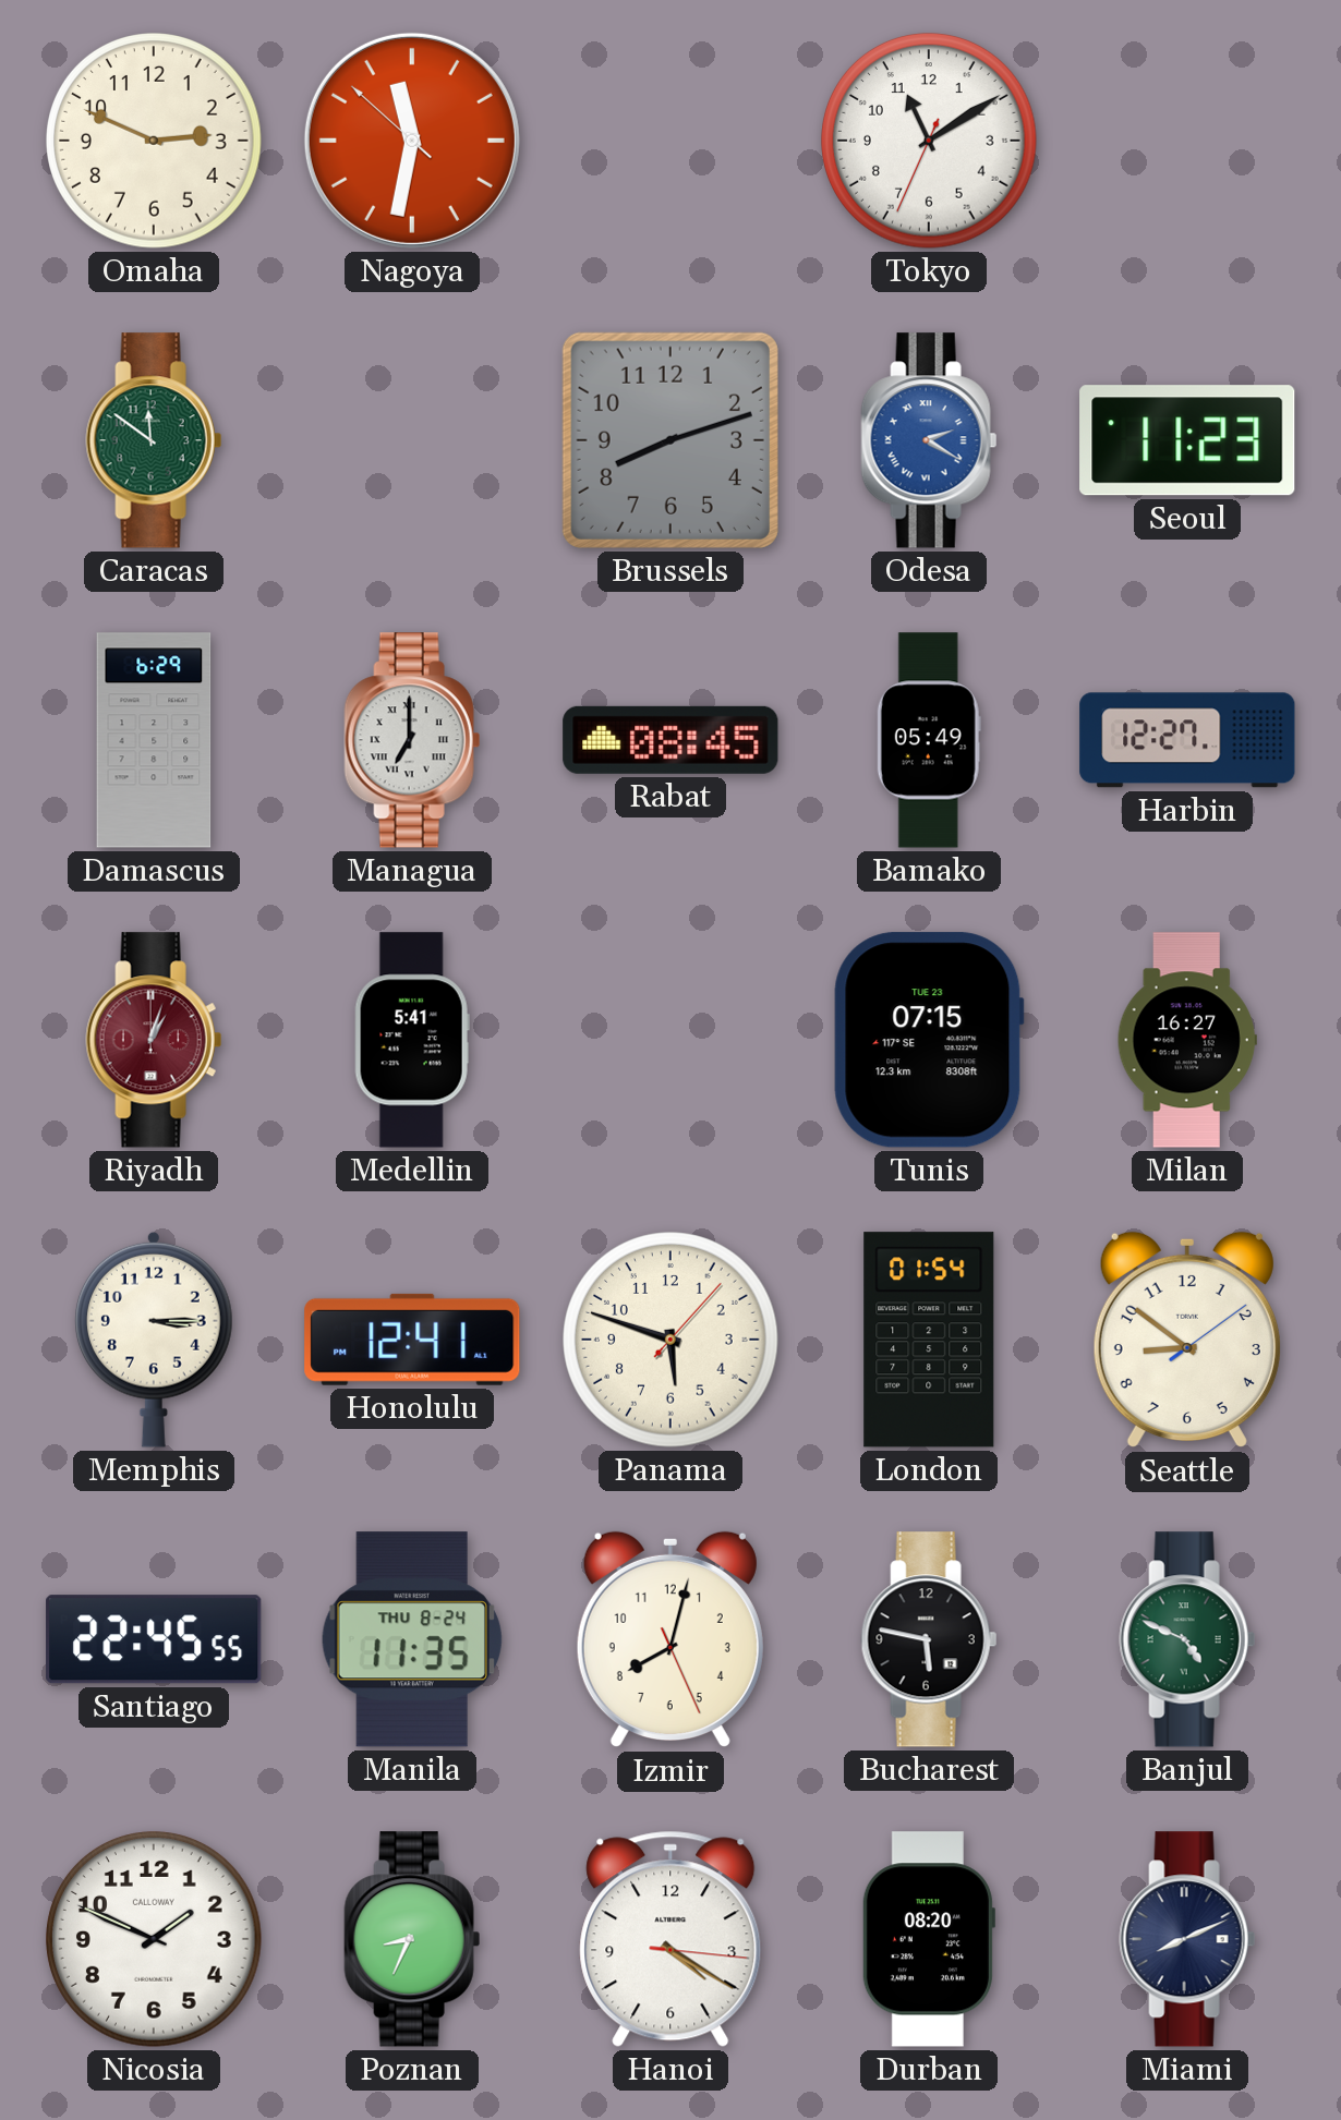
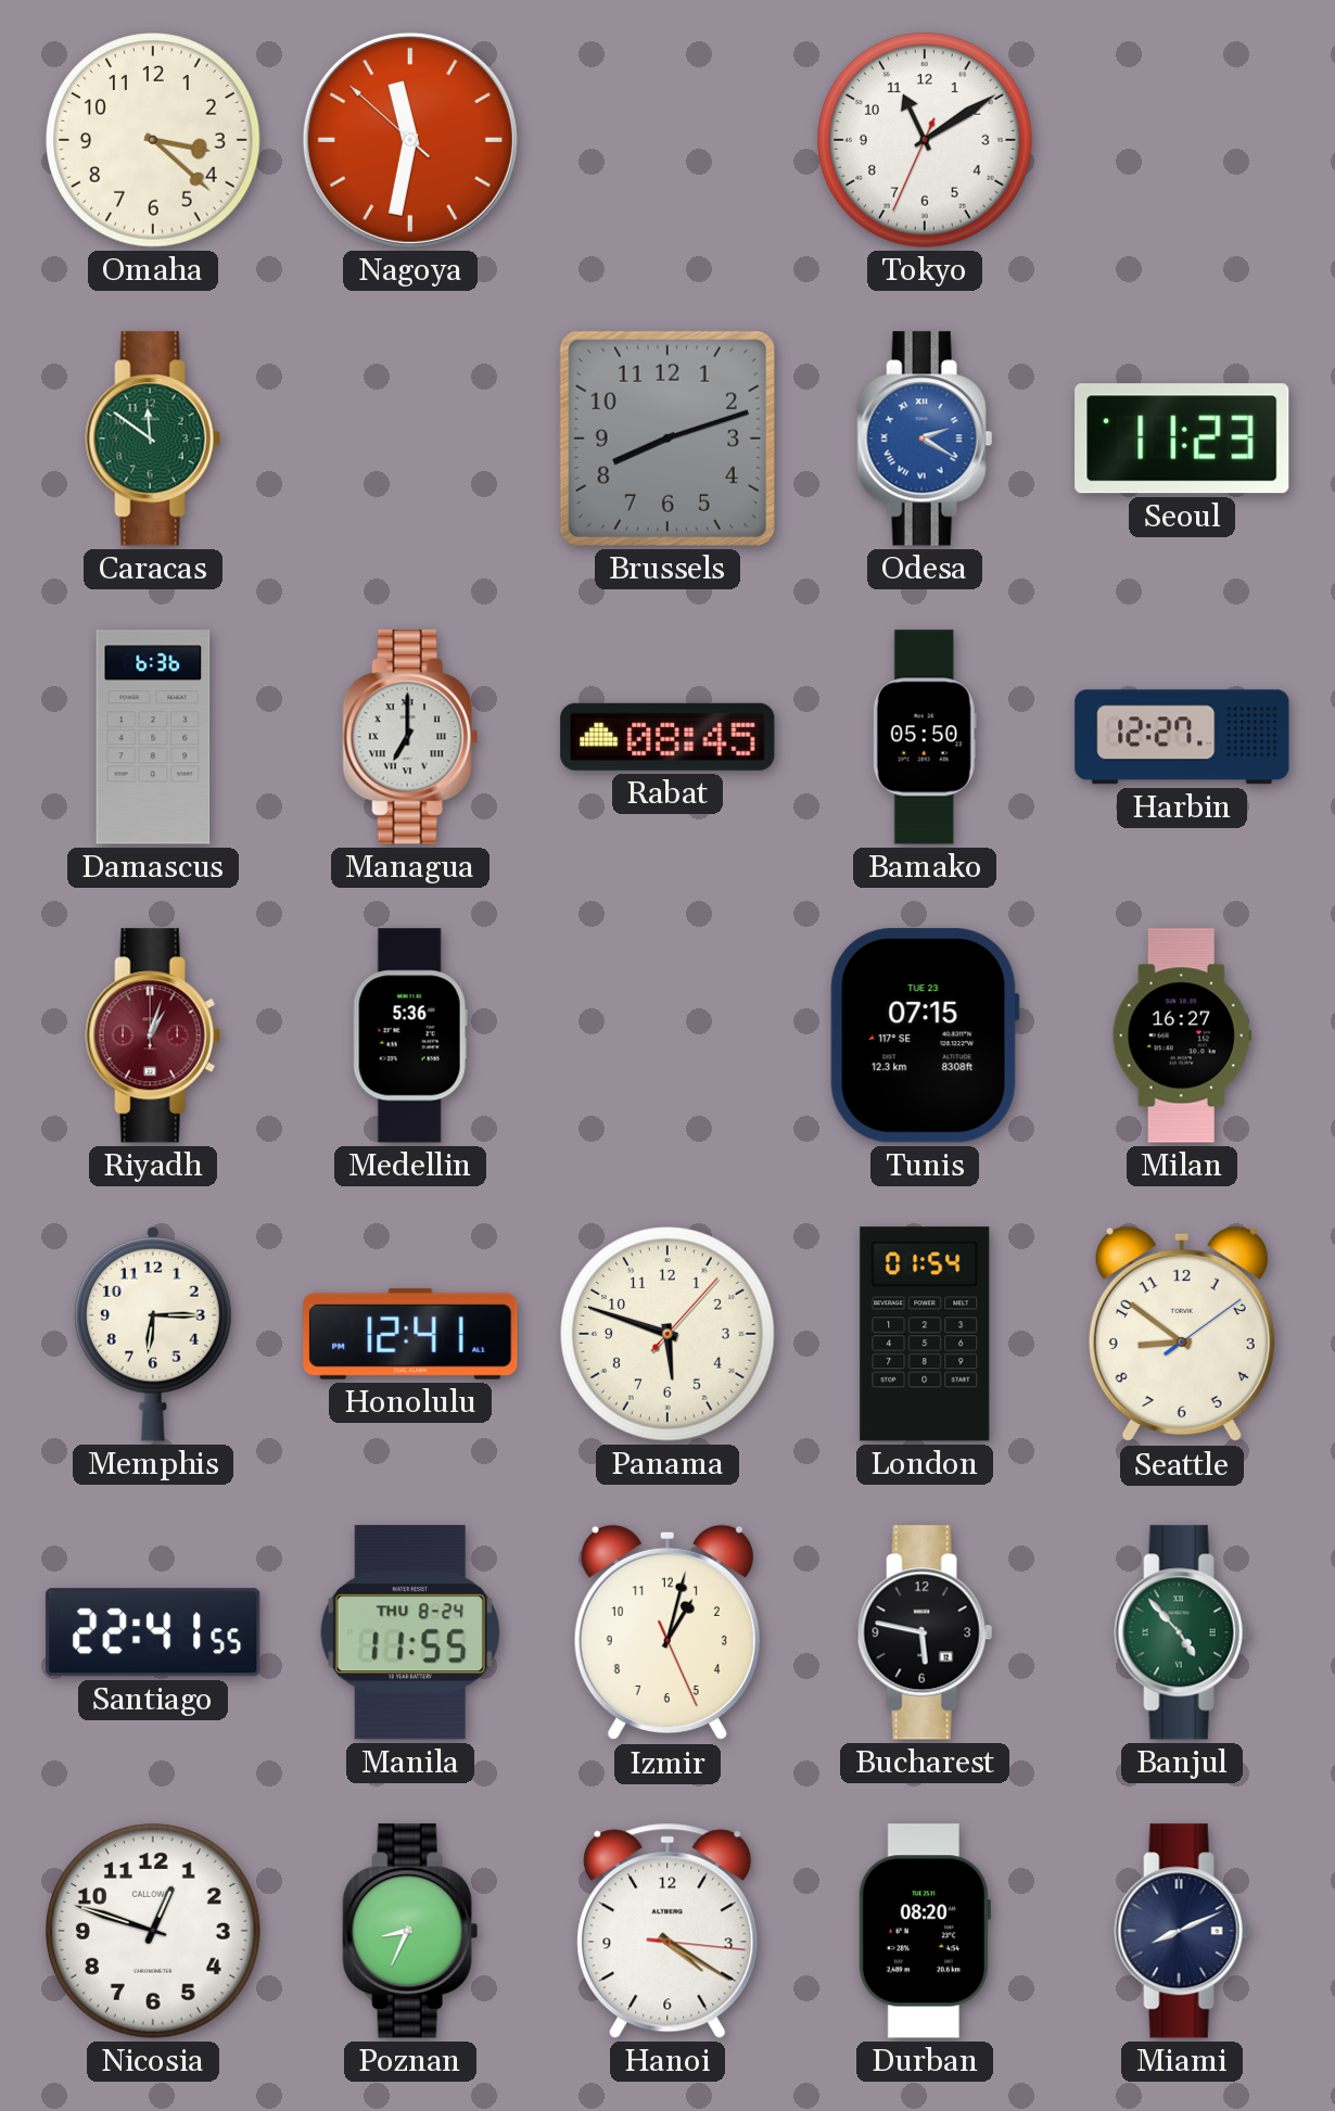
Omaha: 2:49 -> 3:22 (153, 140)
Damascus: 6:29 -> 6:36 (153, 737)
Bamako: 05:49 -> 05:50 (925, 737)
Medellin: 5:41 -> 5:36 (410, 1035)
Memphis: 3:15 -> 6:15 (153, 1334)
Santiago: 22:45 -> 22:41 (153, 1632)
Manila: 11:35 -> 11:55 (410, 1632)
Izmir: 8:02 -> 1:02 (667, 1632)
Banjul: 4:49 -> 4:53 (1182, 1632)
Nicosia: 1:49 -> 12:48 (153, 1931)
